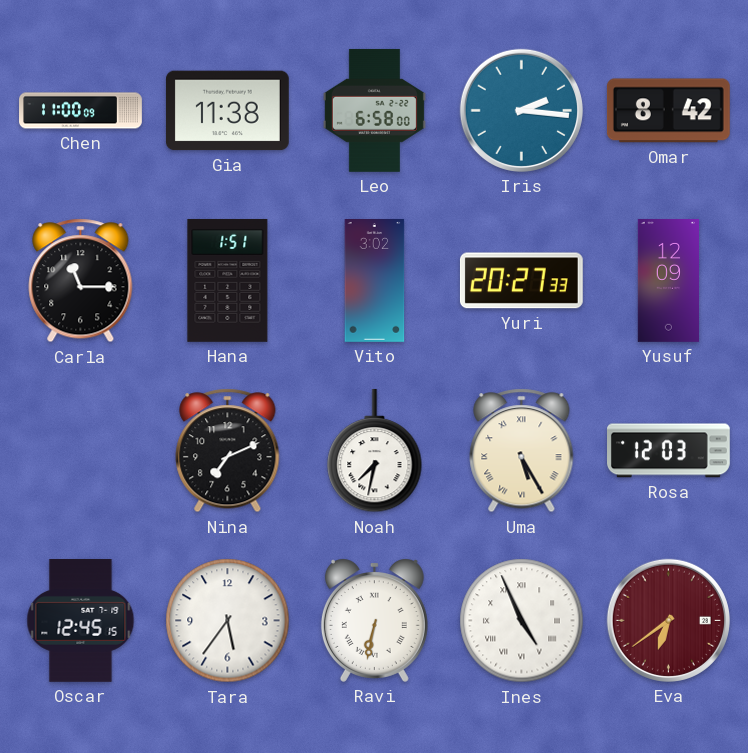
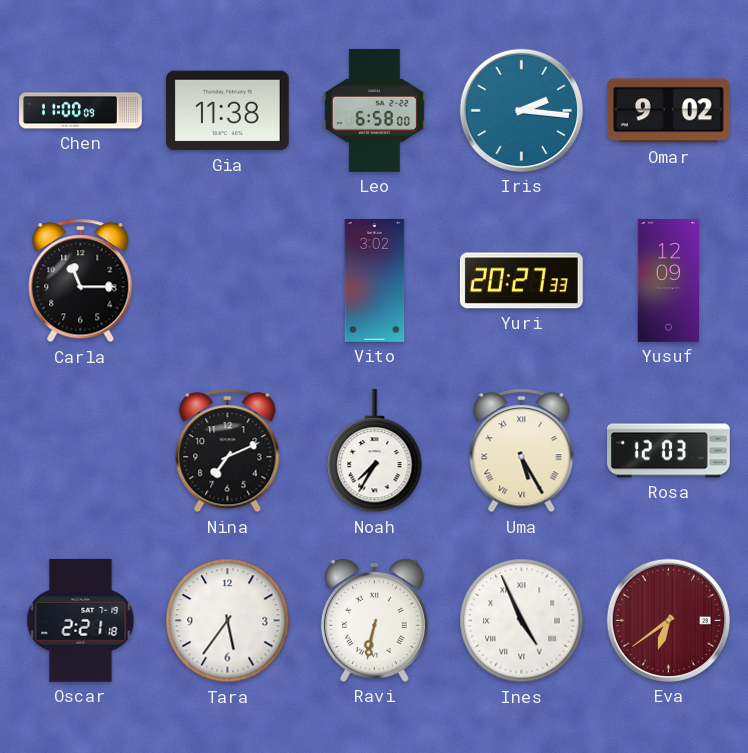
Omar: 8:42 -> 9:02 (668, 111)
Hana: 1:51 -> none (228, 280)
Noah: 7:32 -> 7:35 (375, 451)
Oscar: 12:45 -> 2:21 (81, 621)
